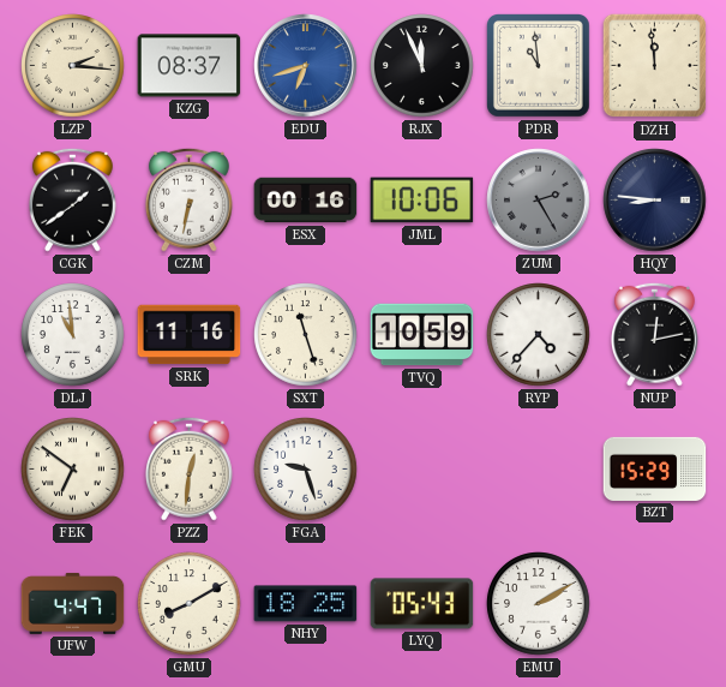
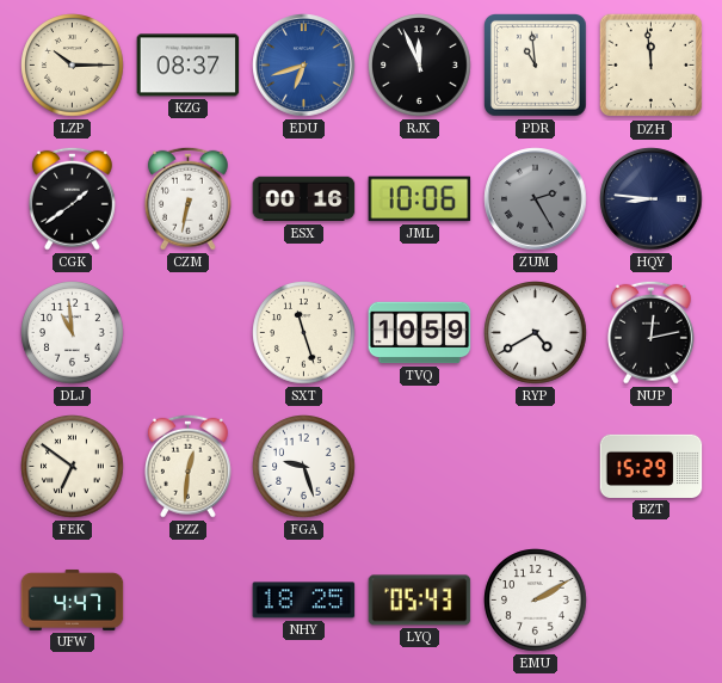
LZP: 2:16 -> 10:15 (73, 66)
SRK: 11:16 -> none (190, 335)
RYP: 4:37 -> 4:40 (536, 333)
GMU: 8:10 -> none (190, 604)
